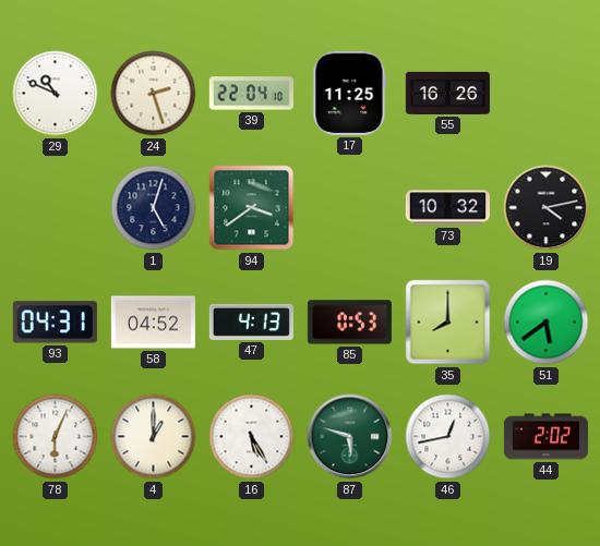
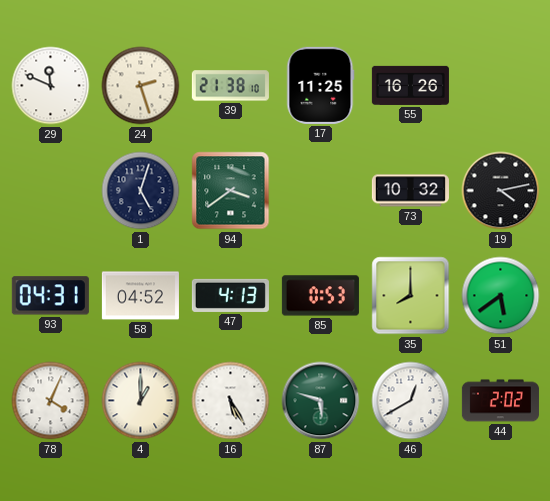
29: 10:49 -> 11:49 (51, 86)
39: 22:04 -> 21:38 (230, 86)
78: 6:04 -> 4:04 (51, 401)
46: 12:43 -> 12:40 (411, 401)
